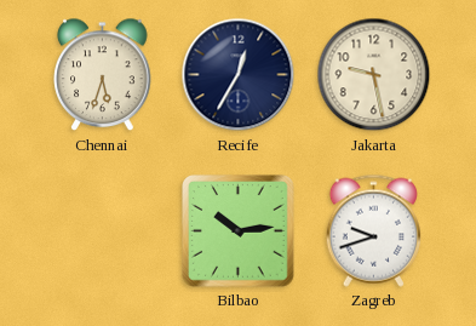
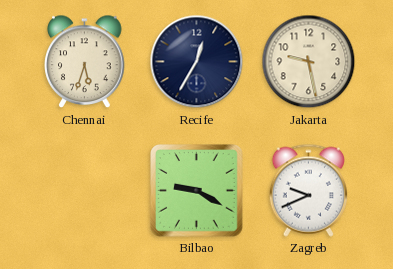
Bilbao: 10:14 -> 9:20 (197, 191)
Zagreb: 9:42 -> 9:41 (308, 190)
